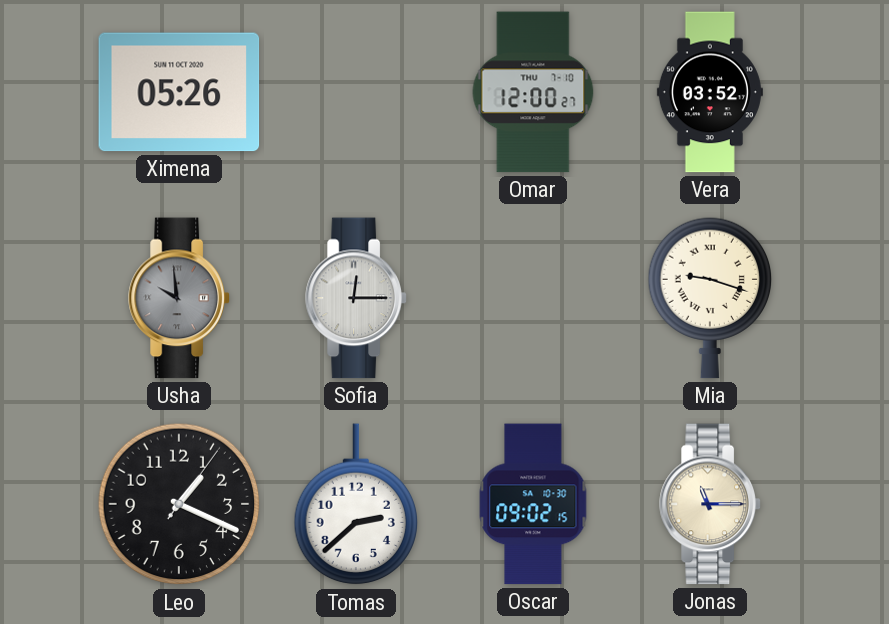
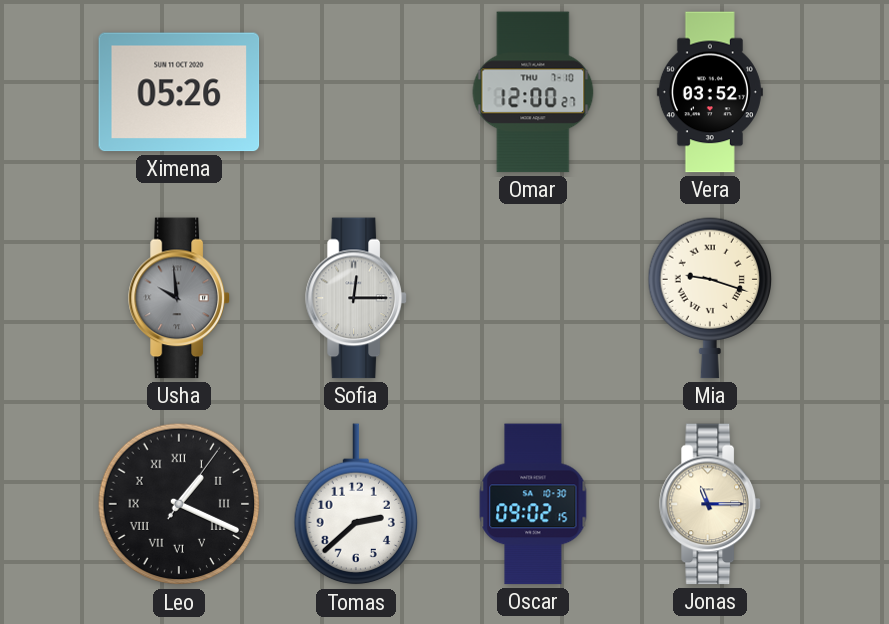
Leo numerals: Arabic -> Roman (179, 504)
